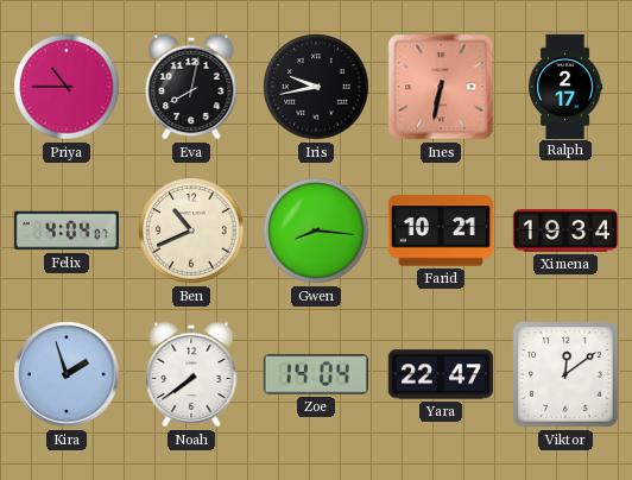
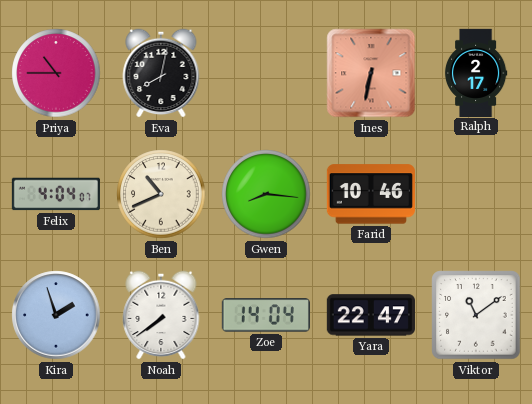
Iris: 9:43 -> none (316, 87)
Farid: 10:21 -> 10:46 (371, 194)
Ximena: 19:34 -> none (564, 230)
Viktor: 12:09 -> 11:09 (476, 315)
